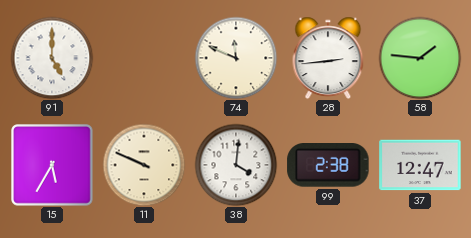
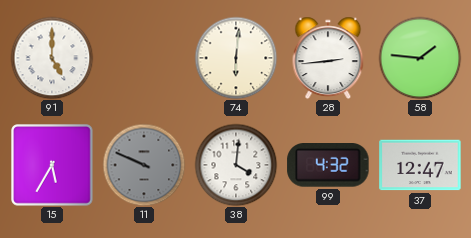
74: 11:49 -> 6:01 (236, 58)
11 dial: cream -> grey (144, 165)
99: 2:38 -> 4:32 (328, 166)
